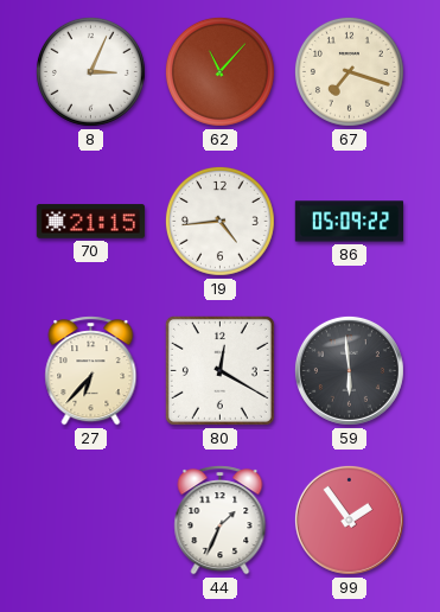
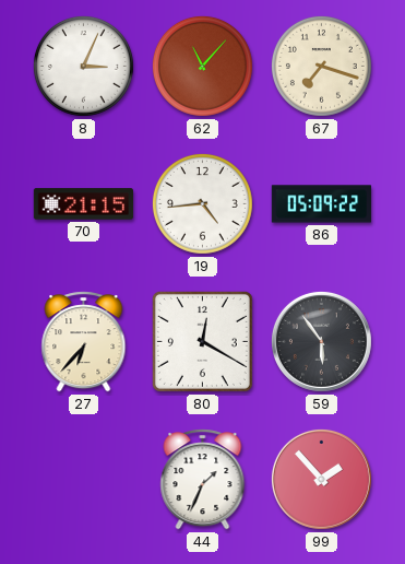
59: 5:59 -> 5:54 (321, 341)
99: 1:54 -> 1:53 (321, 479)
